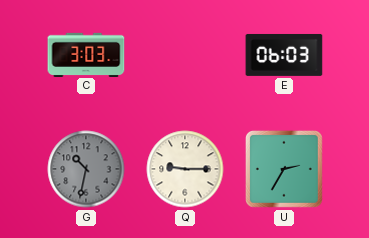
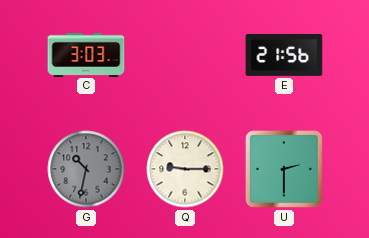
E: 06:03 -> 21:56 (284, 55)
U: 2:35 -> 2:30 (284, 169)
